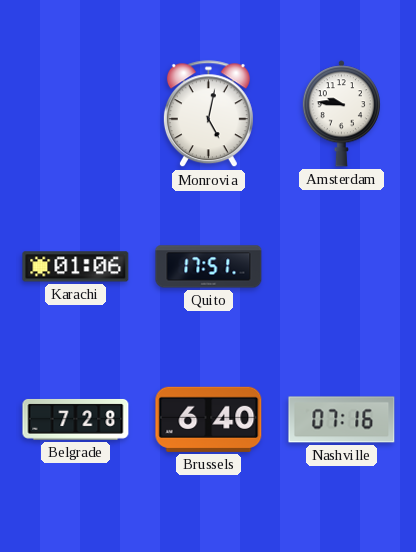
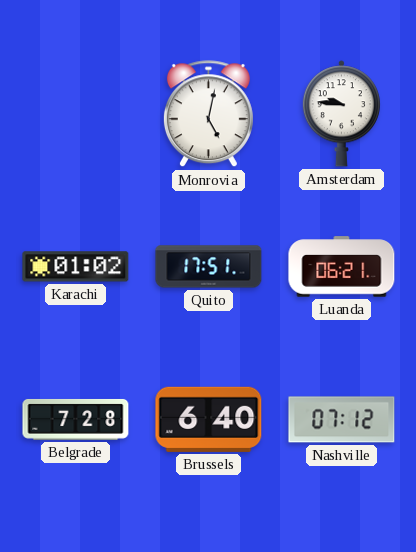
Karachi: 01:06 -> 01:02 (76, 267)
Luanda: none -> 06:21 (342, 267)
Nashville: 07:16 -> 07:12 (342, 420)
